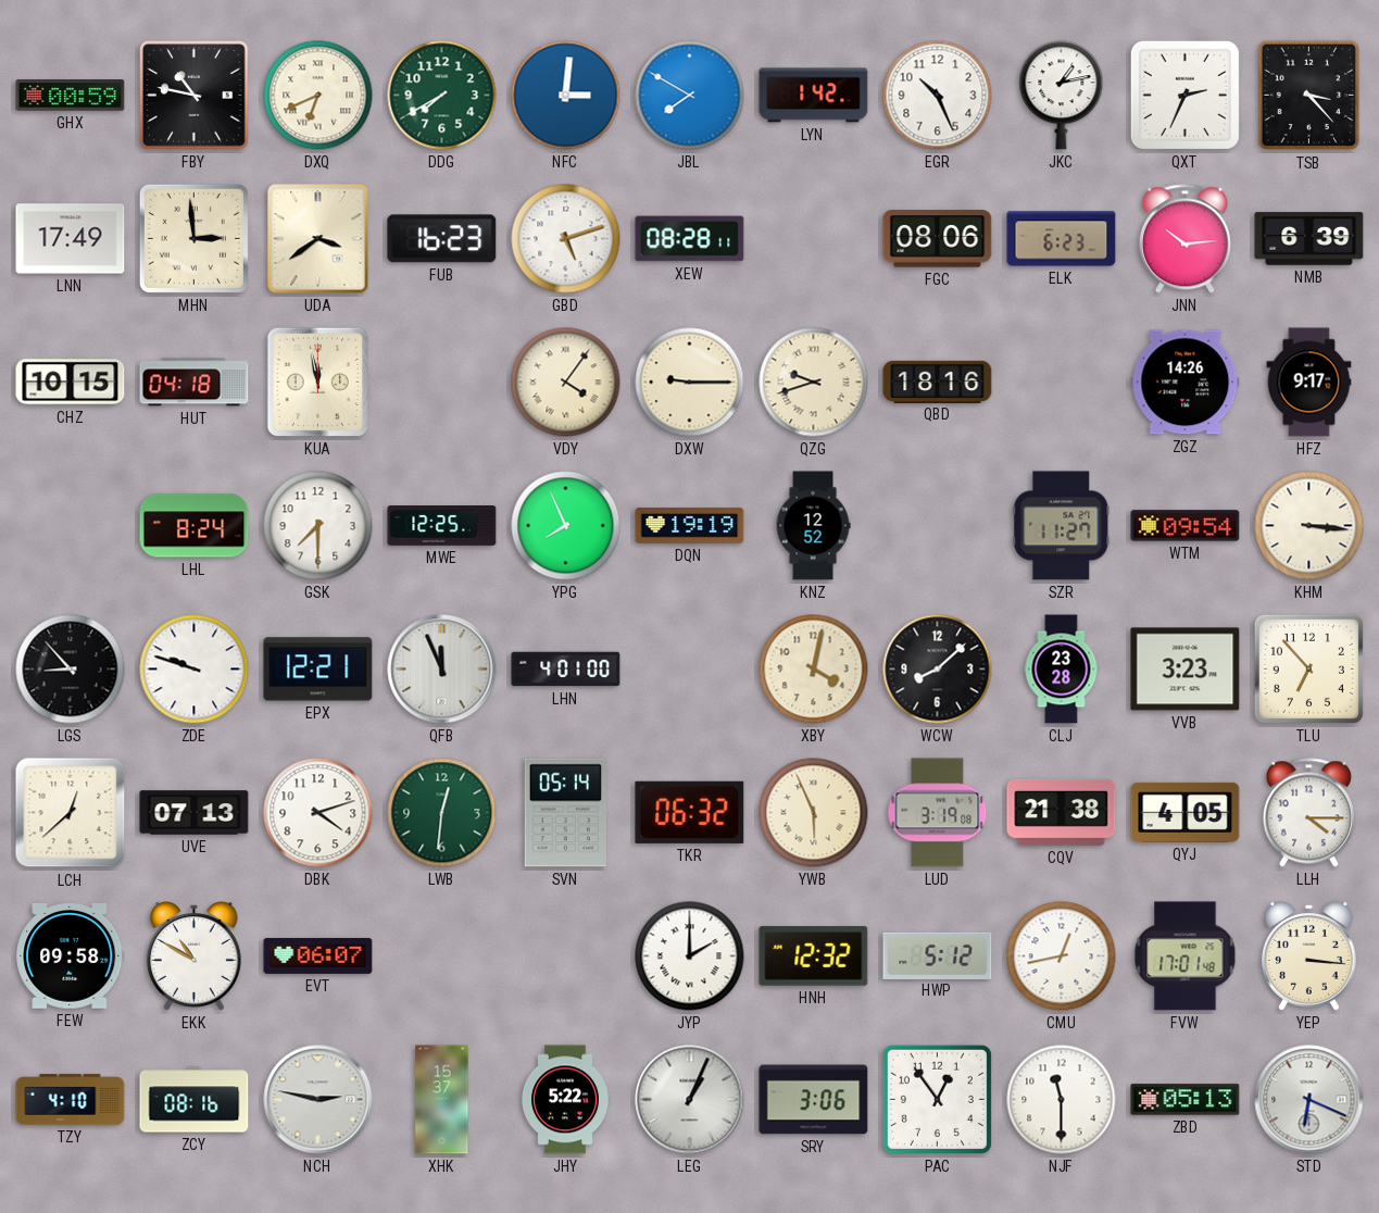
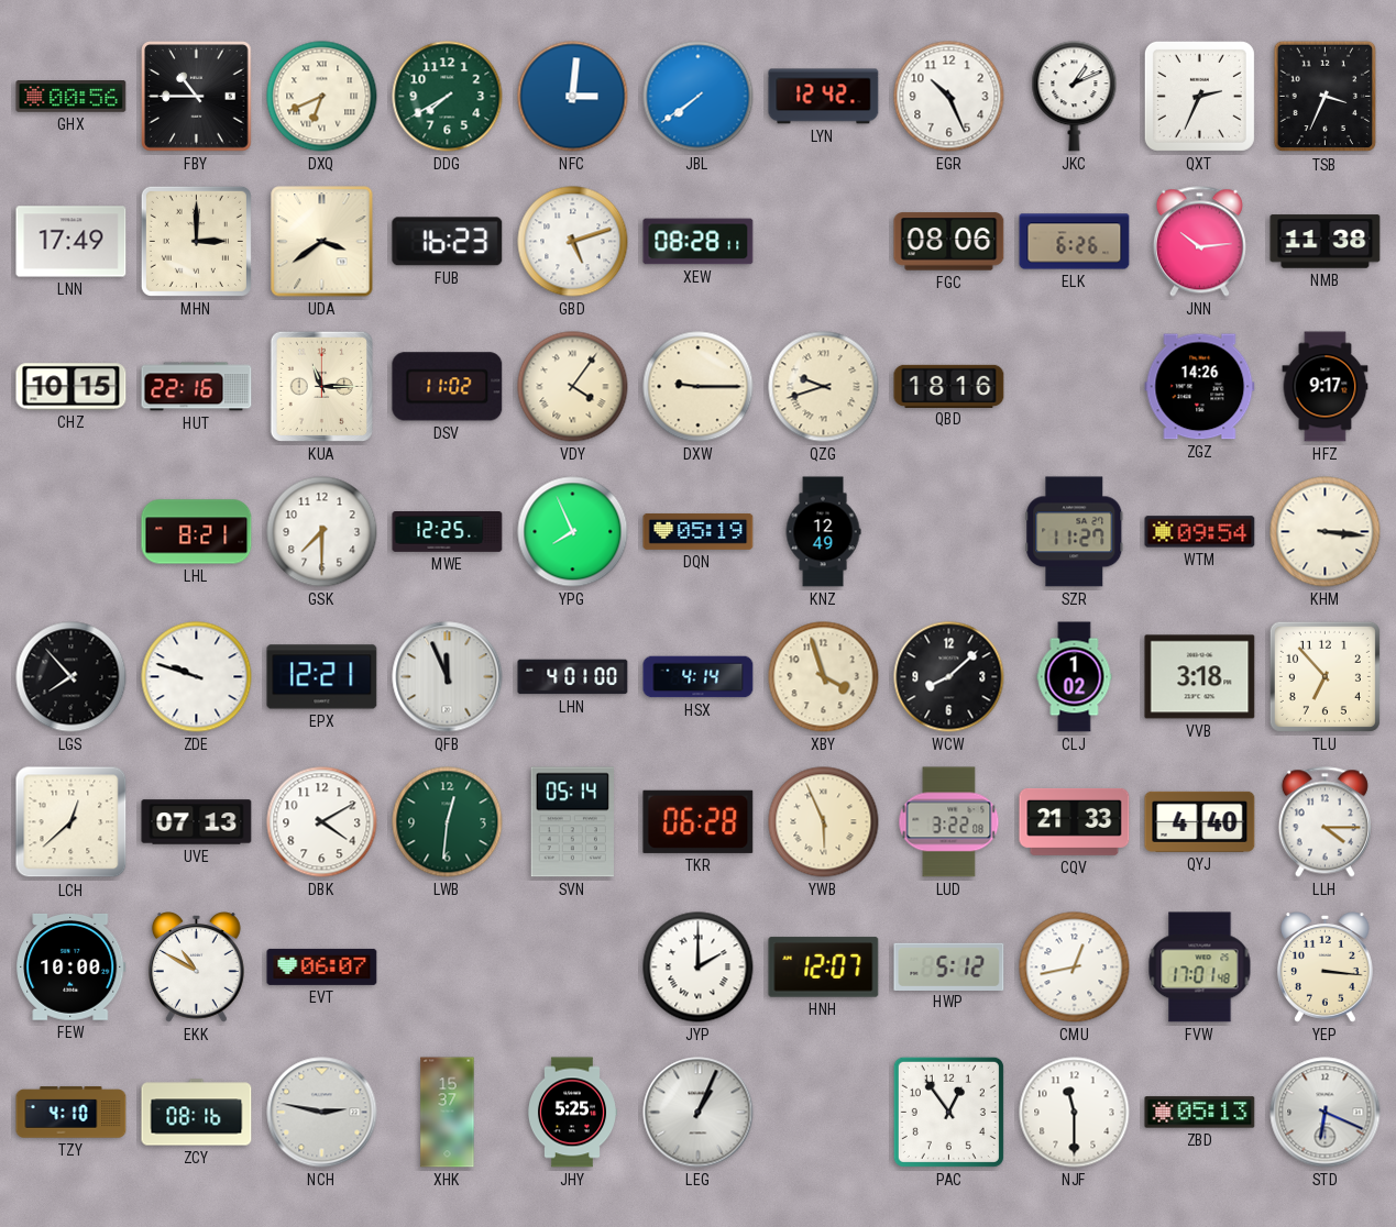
GHX: 00:59 -> 00:56 (72, 97)
FBY: 10:47 -> 10:45 (197, 97)
JBL: 7:50 -> 7:39 (699, 97)
LYN: 1:42 -> 12:42 (824, 97)
JKC: 1:13 -> 1:11 (1075, 97)
TSB: 3:23 -> 3:34 (1326, 97)
MHN: 2:59 -> 3:00 (196, 241)
ELK: 6:23 -> 6:26 (1075, 242)
NMB: 6:39 -> 11:38 (1326, 242)
HUT: 04:18 -> 22:16 (197, 387)
KUA: 11:58 -> 11:15 (321, 386)
DSV: none -> 11:02 (448, 387)
LHL: 8:24 -> 8:21 (197, 532)
DQN: 19:19 -> 05:19 (699, 531)
KNZ: 12:52 -> 12:49 (823, 532)
LGS: 8:53 -> 7:53 (72, 677)
HSX: none -> 4:14 (699, 677)
XBY: 4:02 -> 3:57 (824, 677)
CLJ: 23:28 -> 1:02 (1075, 677)
VVB: 3:23 -> 3:18 (1200, 677)
DBK: 4:12 -> 4:10 (322, 822)
TKR: 06:32 -> 06:28 (699, 821)
LUD: 3:19 -> 3:22 (949, 822)
CQV: 21:38 -> 21:33 (1075, 821)
QYJ: 4:05 -> 4:40 (1200, 821)
FEW: 09:58 -> 10:00 (72, 966)
HNH: 12:32 -> 12:07 (824, 968)
JHY: 5:22 -> 5:25 (571, 1113)
SRY: 3:06 -> none (814, 1100)
